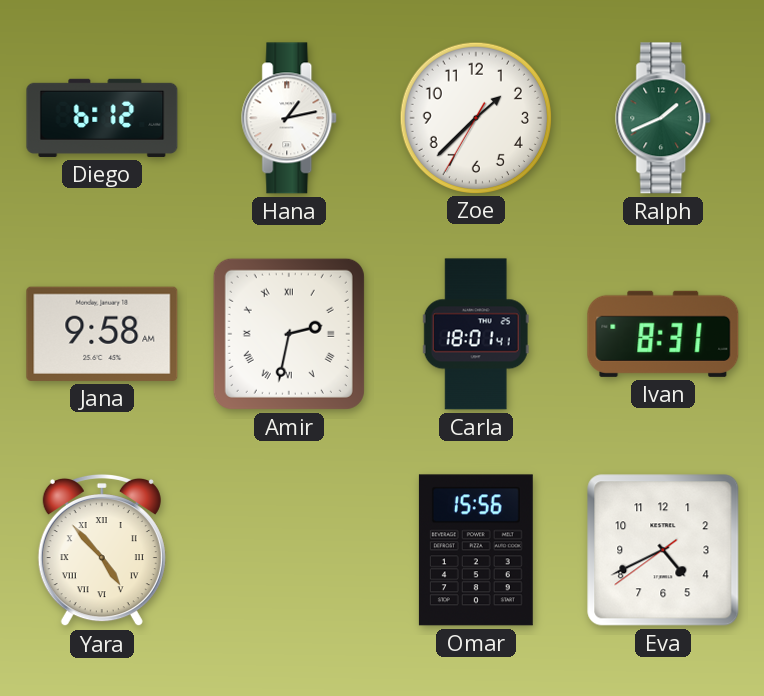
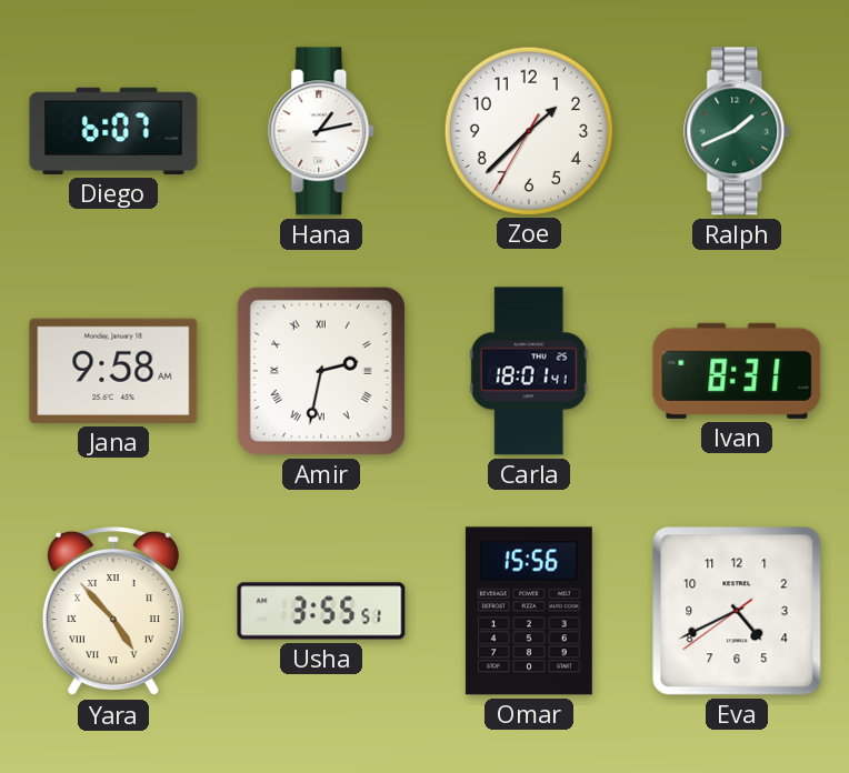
Diego: 6:12 -> 6:07 (113, 131)
Usha: none -> 3:55 (321, 611)
